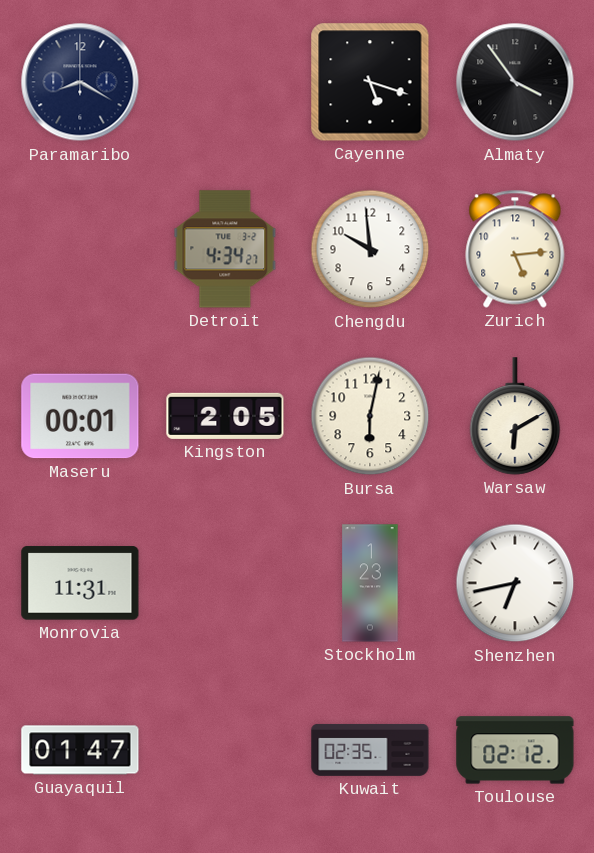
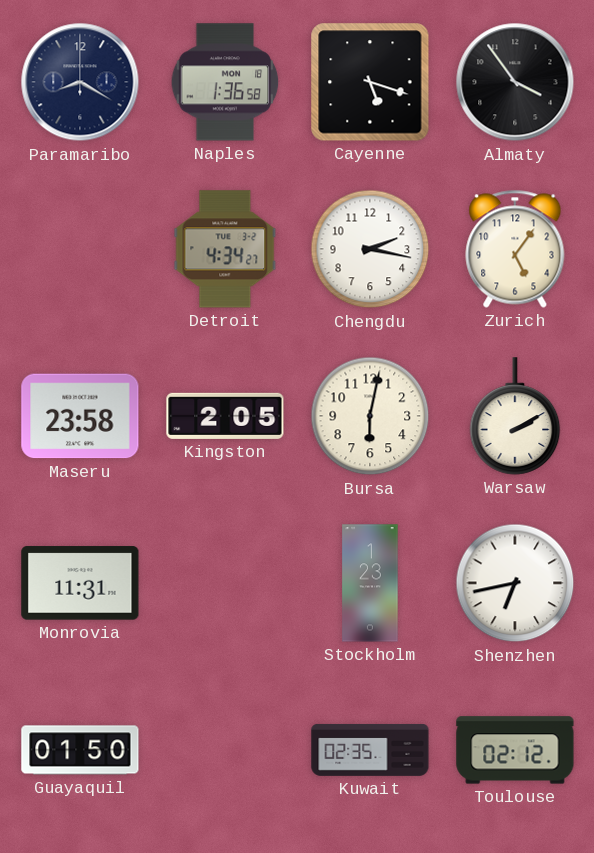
Naples: none -> 1:36 (225, 82)
Chengdu: 9:59 -> 2:17 (370, 249)
Zurich: 5:14 -> 5:06 (515, 249)
Maseru: 00:01 -> 23:58 (80, 416)
Warsaw: 6:10 -> 2:10 (515, 416)
Guayaquil: 01:47 -> 01:50 (80, 750)
